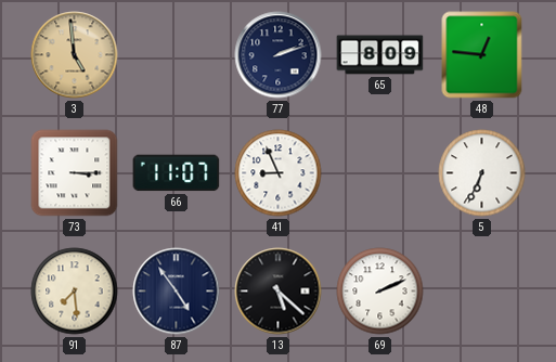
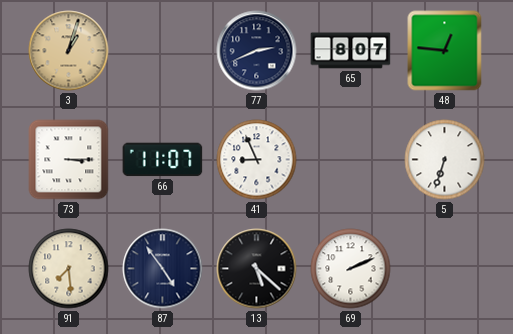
3: 4:59 -> 1:03 (69, 51)
77: 2:12 -> 2:41 (257, 51)
65: 8:09 -> 8:07 (351, 51)
5: 6:34 -> 6:33 (445, 160)
